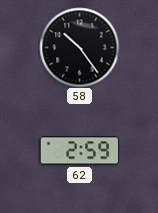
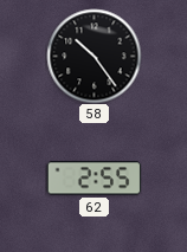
62: 2:59 -> 2:55 (93, 179)
